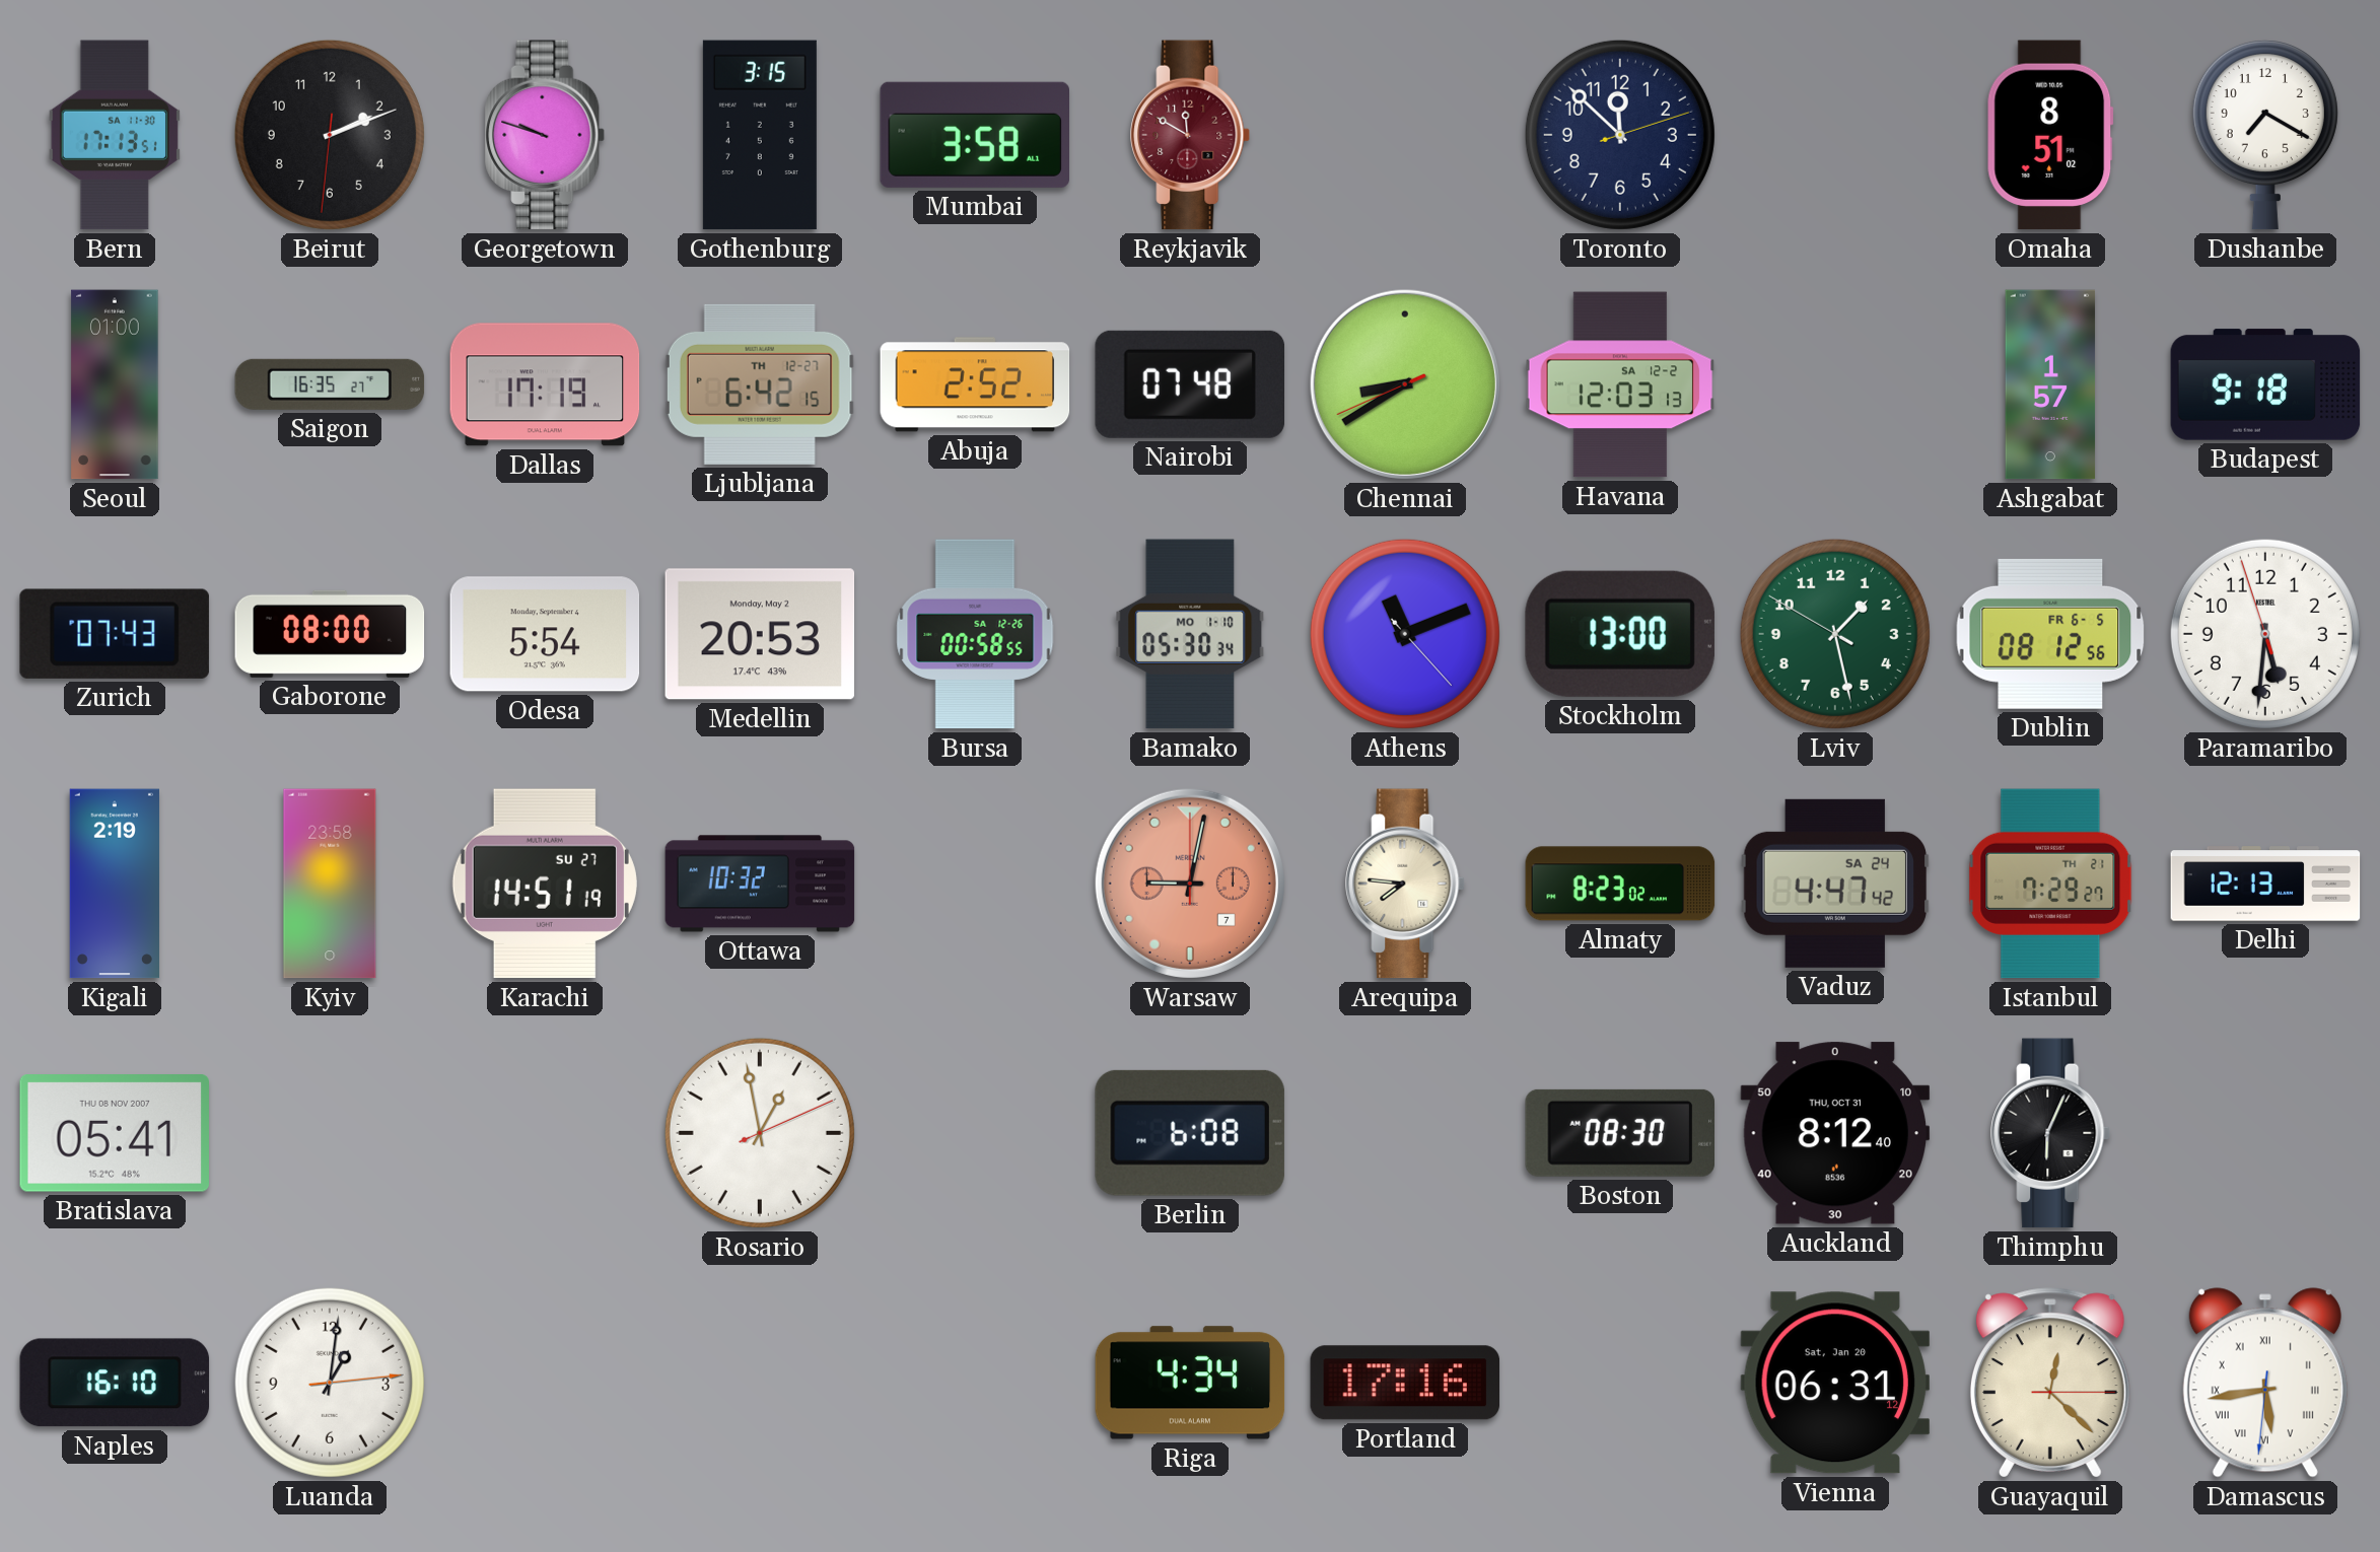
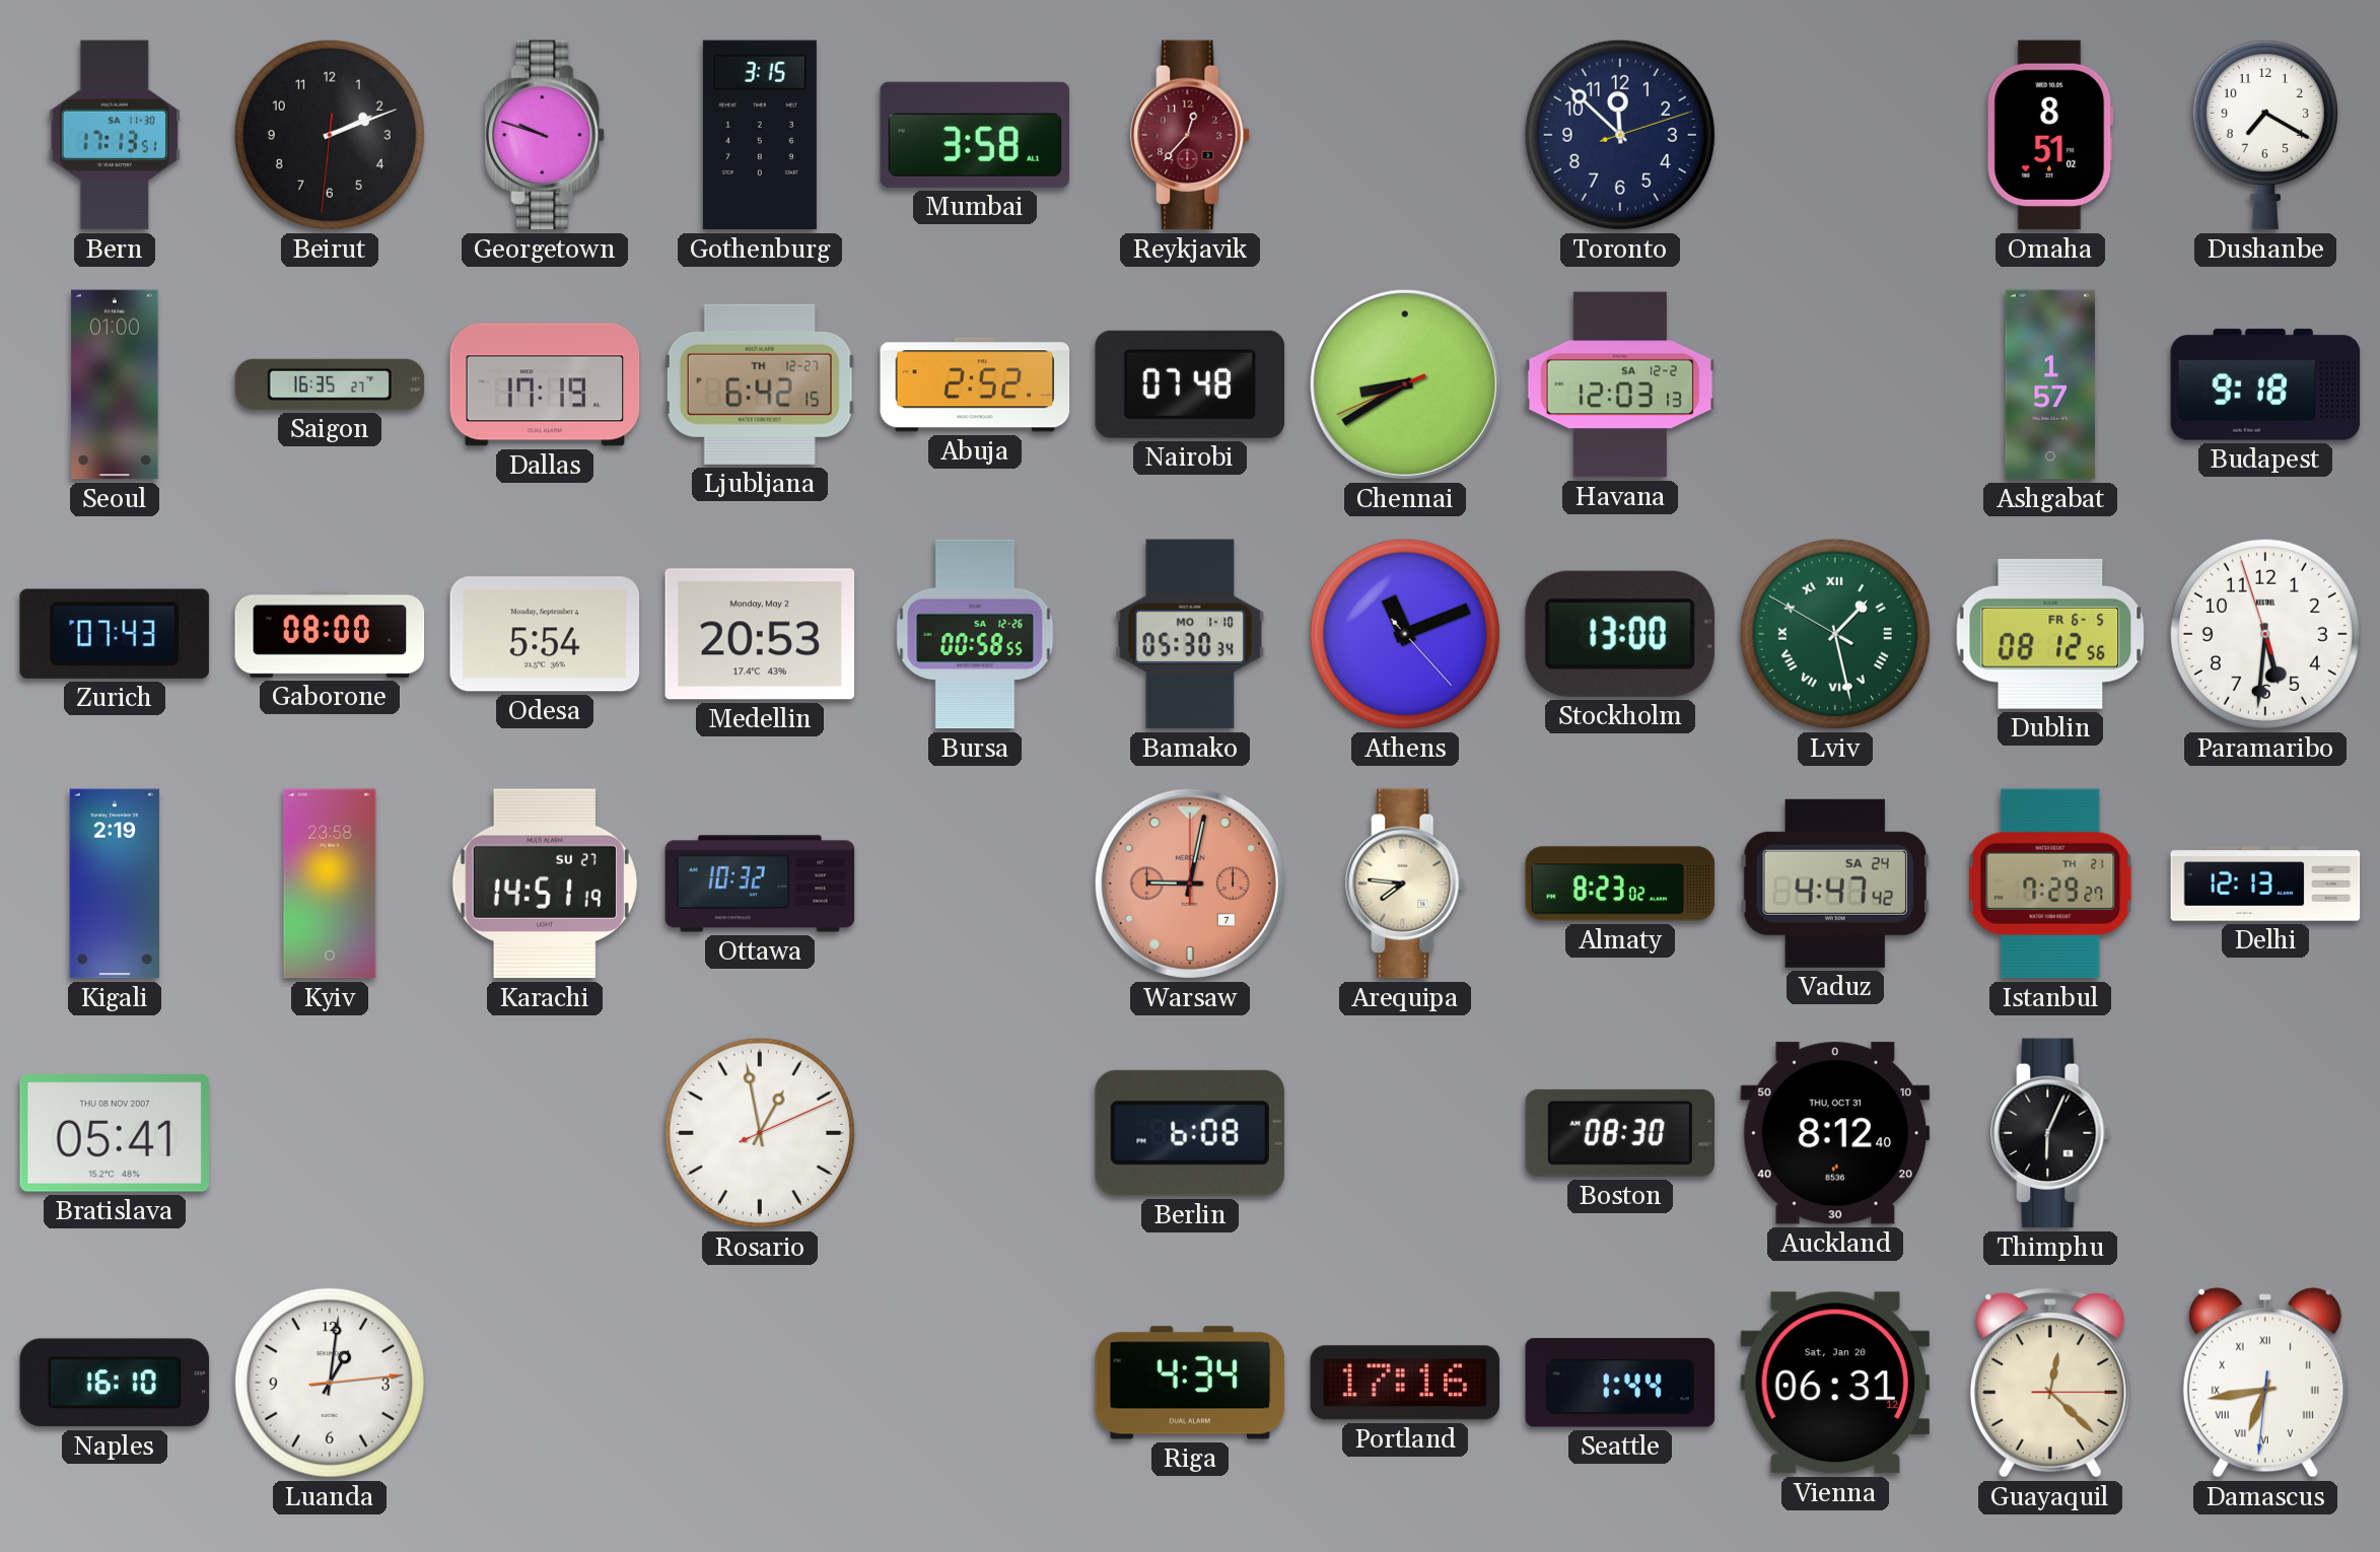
Reykjavik: 11:50 -> 12:37 (1191, 135)
Lviv numerals: Arabic -> Roman (1835, 634)
Seattle: none -> 1:44 (1620, 1383)
Damascus: 5:43 -> 6:43 (2265, 1383)
